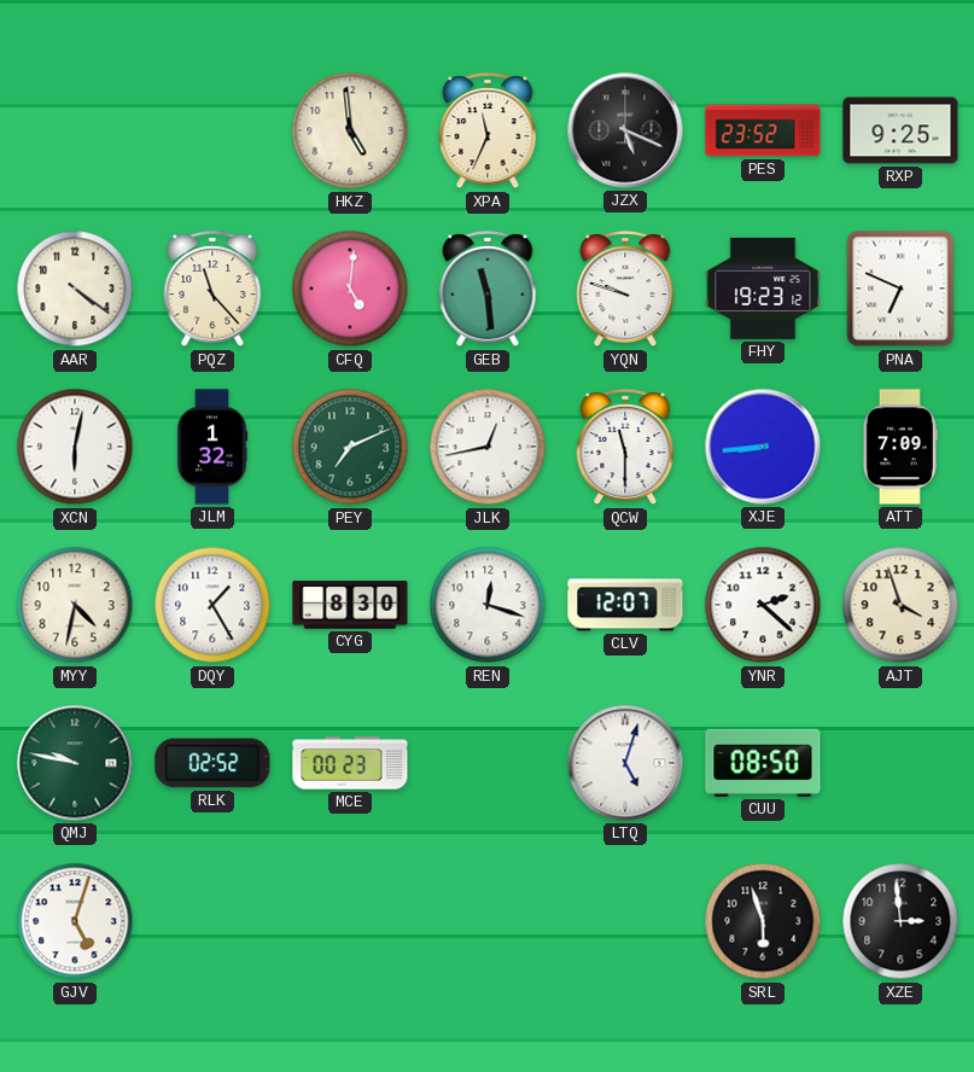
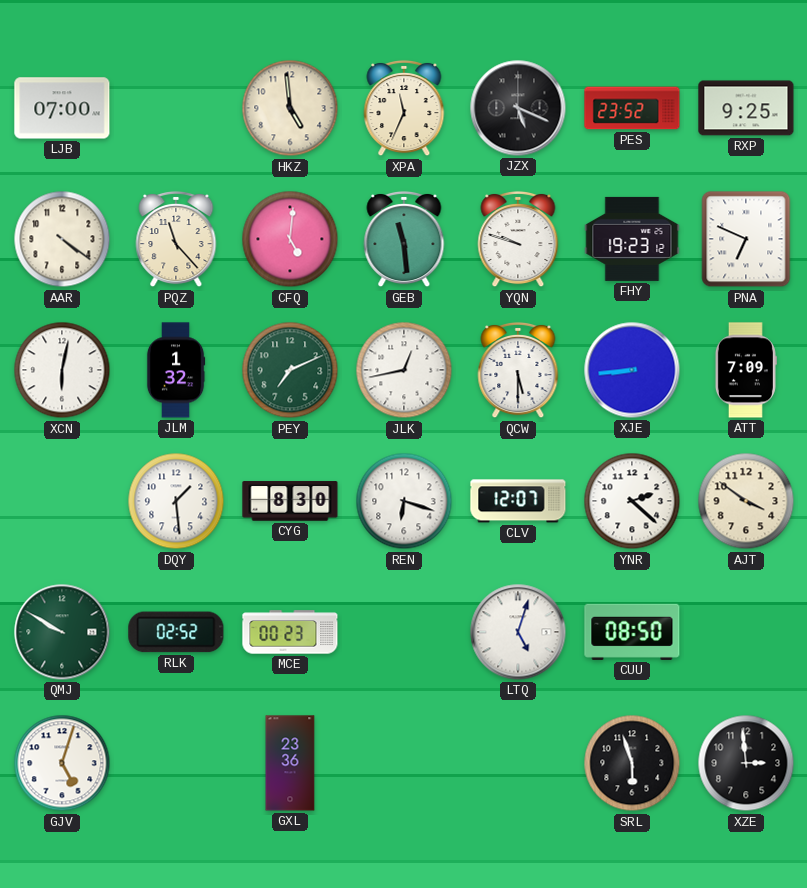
LJB: none -> 07:00 (62, 108)
QCW: 11:30 -> 5:30 (518, 370)
MYY: 4:32 -> none (75, 605)
DQY: 1:25 -> 1:29 (176, 501)
REN: 12:18 -> 6:18 (404, 501)
AJT: 3:57 -> 3:51 (746, 501)
QMJ: 9:47 -> 9:50 (62, 632)
GXL: none -> 23:36 (290, 763)
